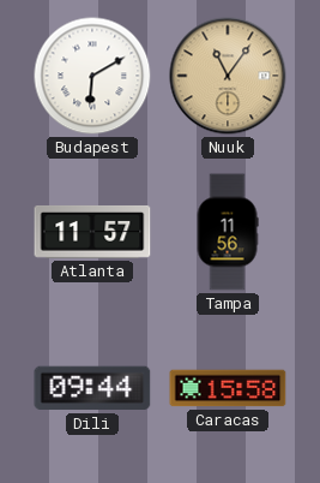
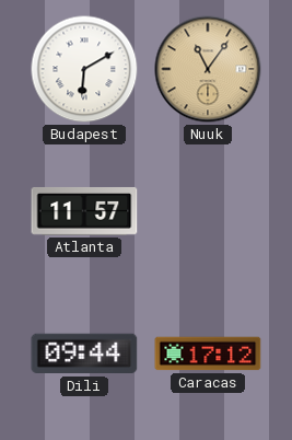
Tampa: 11:56 -> none (228, 232)
Caracas: 15:58 -> 17:12 (208, 354)
